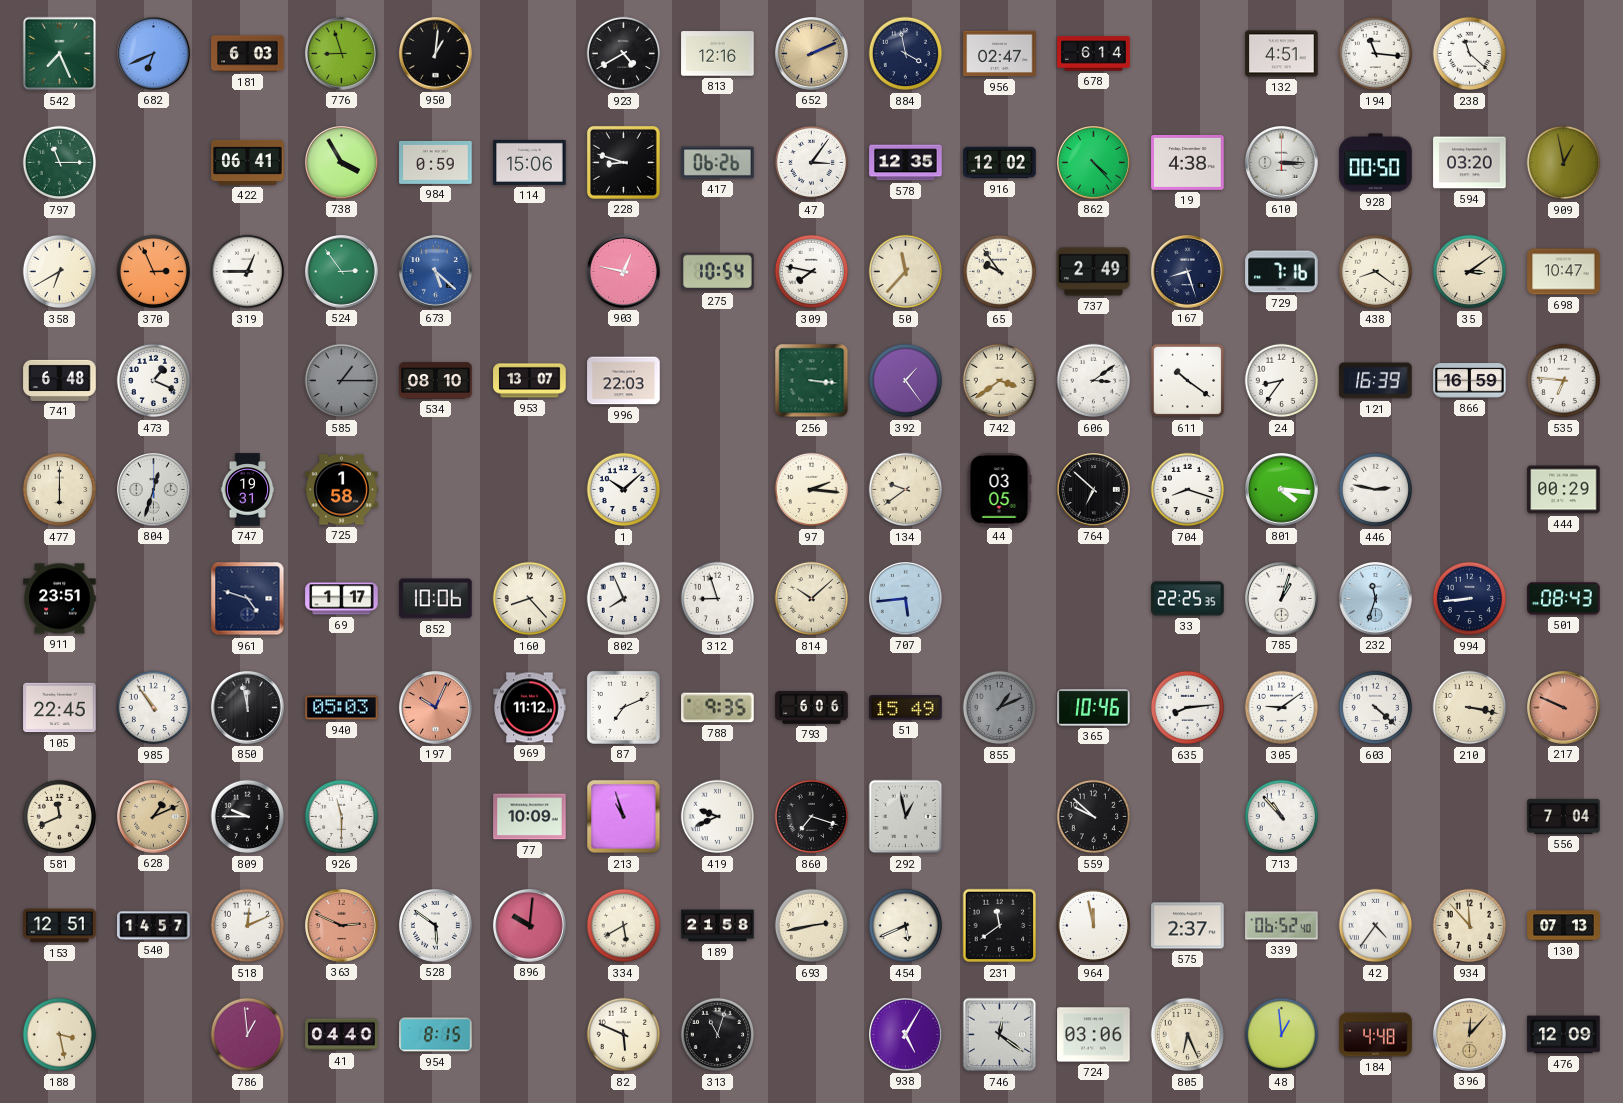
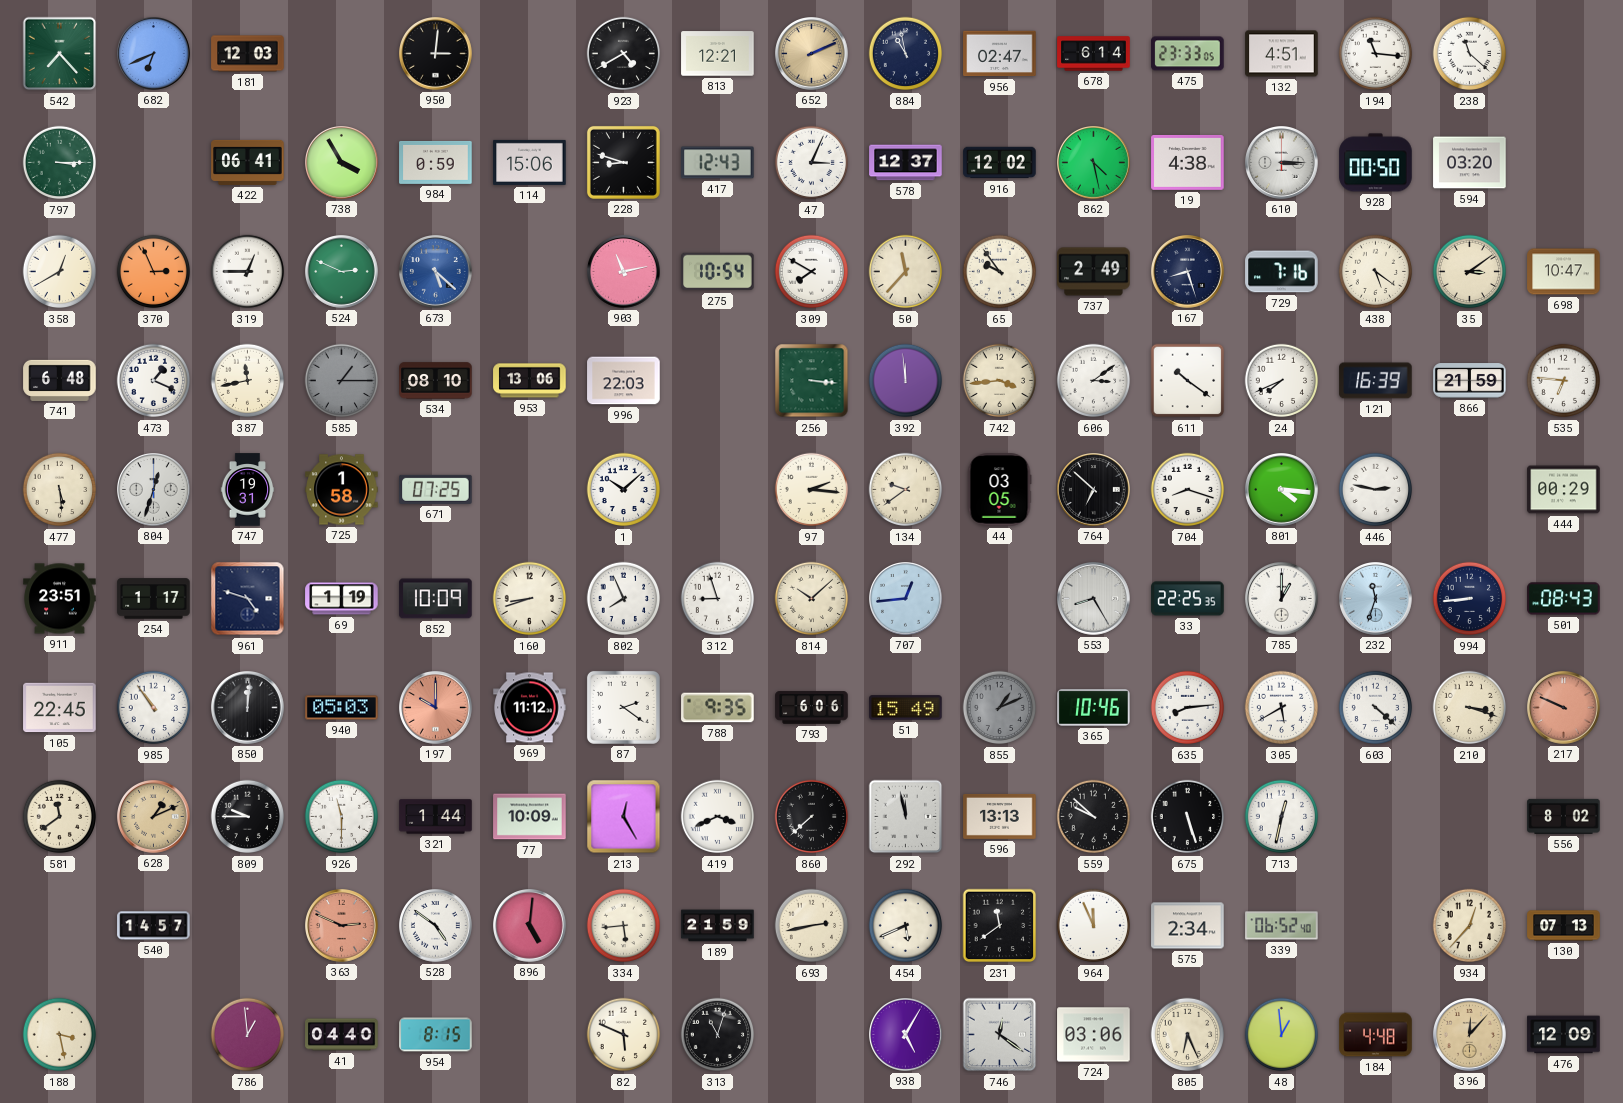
542: 7:26 -> 7:23 (60, 54)
181: 6:03 -> 12:03 (248, 54)
776: 8:57 -> none (342, 54)
950: 1:01 -> 3:01 (436, 54)
813: 12:16 -> 12:21 (718, 54)
884: 3:58 -> 10:58 (906, 54)
475: none -> 23:33 (1188, 54)
797: 11:15 -> 3:15 (60, 163)
417: 06:26 -> 12:43 (718, 163)
47: 3:06 -> 3:04 (812, 163)
578: 12:35 -> 12:37 (906, 163)
862: 4:23 -> 4:28 (1094, 163)
909: 12:58 -> none (1564, 163)
358: 6:40 -> 12:40 (60, 272)
524: 2:54 -> 2:49 (342, 272)
903: 12:47 -> 11:13 (624, 272)
309: 7:47 -> 7:50 (812, 272)
438: 8:21 -> 5:21 (1376, 272)
387: none -> 11:43 (248, 381)
953: 13:07 -> 13:06 (530, 381)
392: 1:24 -> 11:59 (906, 381)
742: 3:39 -> 3:44 (1000, 381)
24: 8:36 -> 7:41 (1282, 381)
866: 16:59 -> 21:59 (1470, 381)
477: 6:00 -> 5:29 (60, 490)
671: none -> 07:25 (436, 489)
254: none -> 1:17 (154, 599)
69: 1:17 -> 1:19 (342, 599)
852: 10:06 -> 10:09 (436, 599)
160: 8:23 -> 8:42 (530, 599)
707: 5:44 -> 12:44 (906, 599)
553: none -> 8:25 (1094, 599)
785: 1:03 -> 1:00 (1282, 599)
850: 11:58 -> 12:01 (248, 708)
197: 10:04 -> 10:00 (436, 708)
87: 7:11 -> 2:21 (623, 707)
305: 9:09 -> 5:40 (1282, 708)
210: 3:17 -> 3:18 (1470, 708)
581: 11:41 -> 11:39 (60, 817)
321: none -> 1:44 (436, 817)
213: 10:57 -> 12:25 (624, 817)
419: 9:41 -> 3:41 (718, 817)
860: 7:18 -> 7:38 (812, 817)
292: 12:58 -> 11:58 (906, 817)
596: none -> 13:13 (1000, 816)
675: none -> 5:27 (1188, 817)
713: 10:53 -> 12:32 (1282, 817)
556: 7:04 -> 8:02 (1564, 816)
153: 12:51 -> none (60, 926)
518: 12:11 -> none (248, 926)
528: 5:51 -> 4:51 (436, 926)
896: 10:01 -> 5:01 (530, 926)
334: 5:40 -> 5:44 (624, 926)
189: 21:58 -> 21:59 (718, 926)
964: 11:58 -> 11:56 (1094, 926)
575: 2:37 -> 2:34 (1188, 926)
42: 4:36 -> none (1376, 926)
934: 11:53 -> 12:37 (1470, 926)
